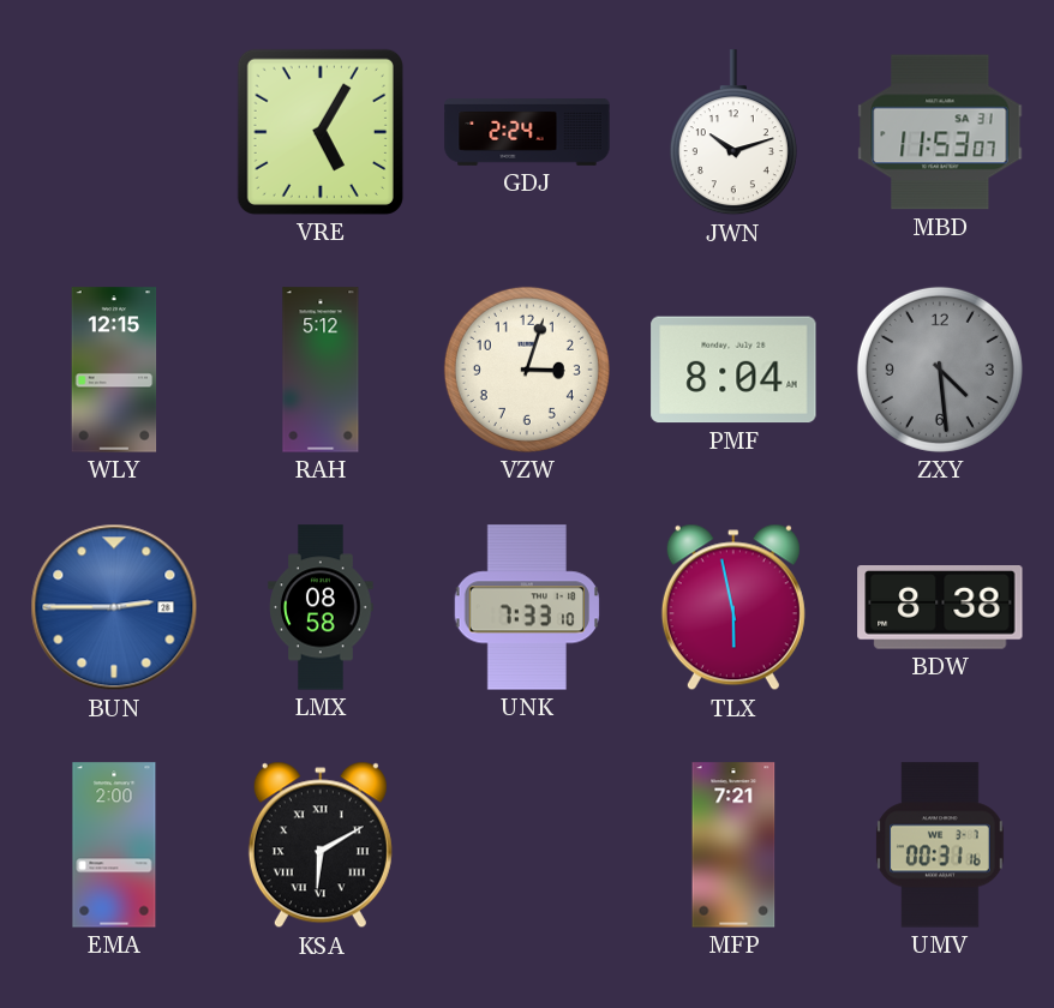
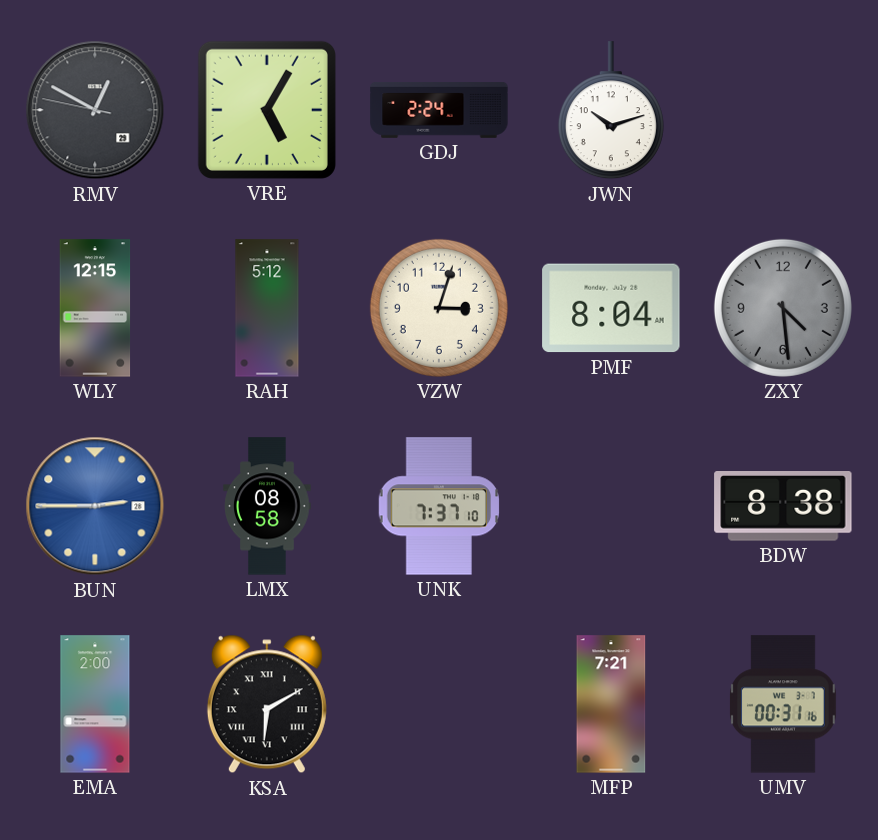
RMV: none -> 12:49 (95, 110)
MBD: 11:53 -> none (940, 132)
UNK: 7:33 -> 7:37 (438, 506)
TLX: 5:58 -> none (733, 607)
